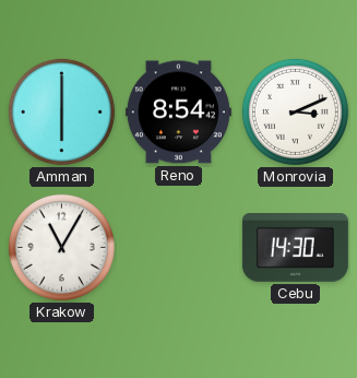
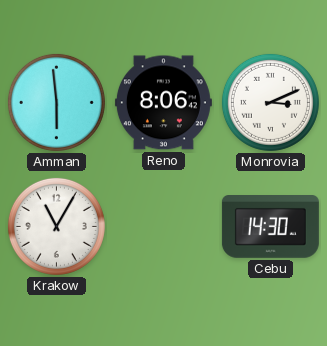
Amman: 6:00 -> 5:59 (56, 102)
Reno: 8:54 -> 8:06 (163, 103)
